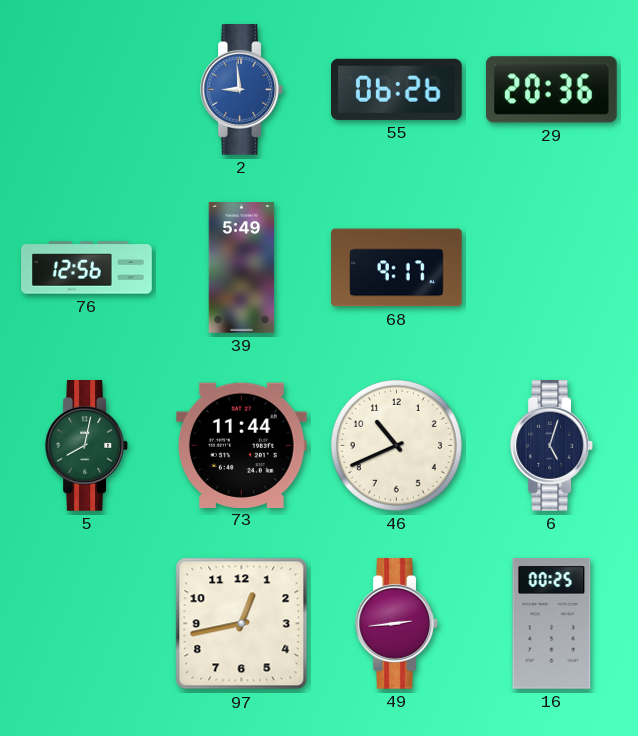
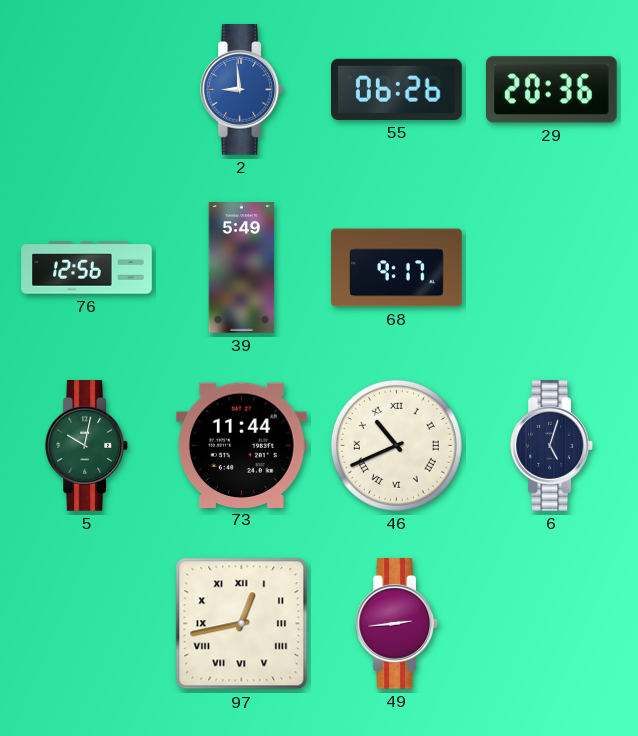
5: 8:02 -> 10:02 (86, 446)
46 numerals: Arabic -> Roman (396, 445)
97 numerals: Arabic -> Roman (242, 624)
16: 00:25 -> none (552, 624)
